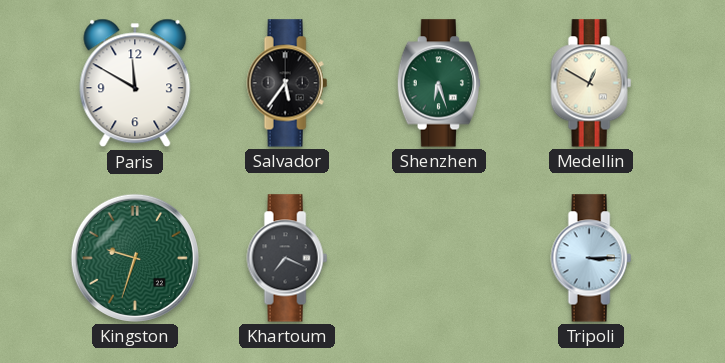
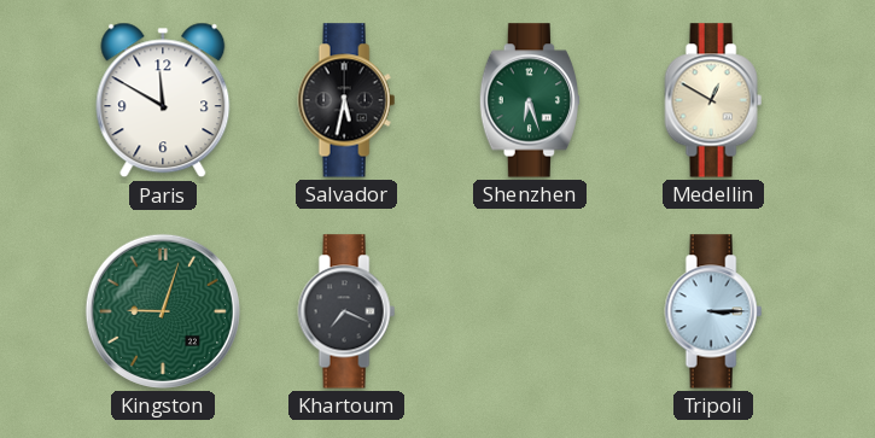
Salvador: 5:36 -> 5:32 (346, 100)
Kingston: 9:33 -> 9:03 (163, 311)
